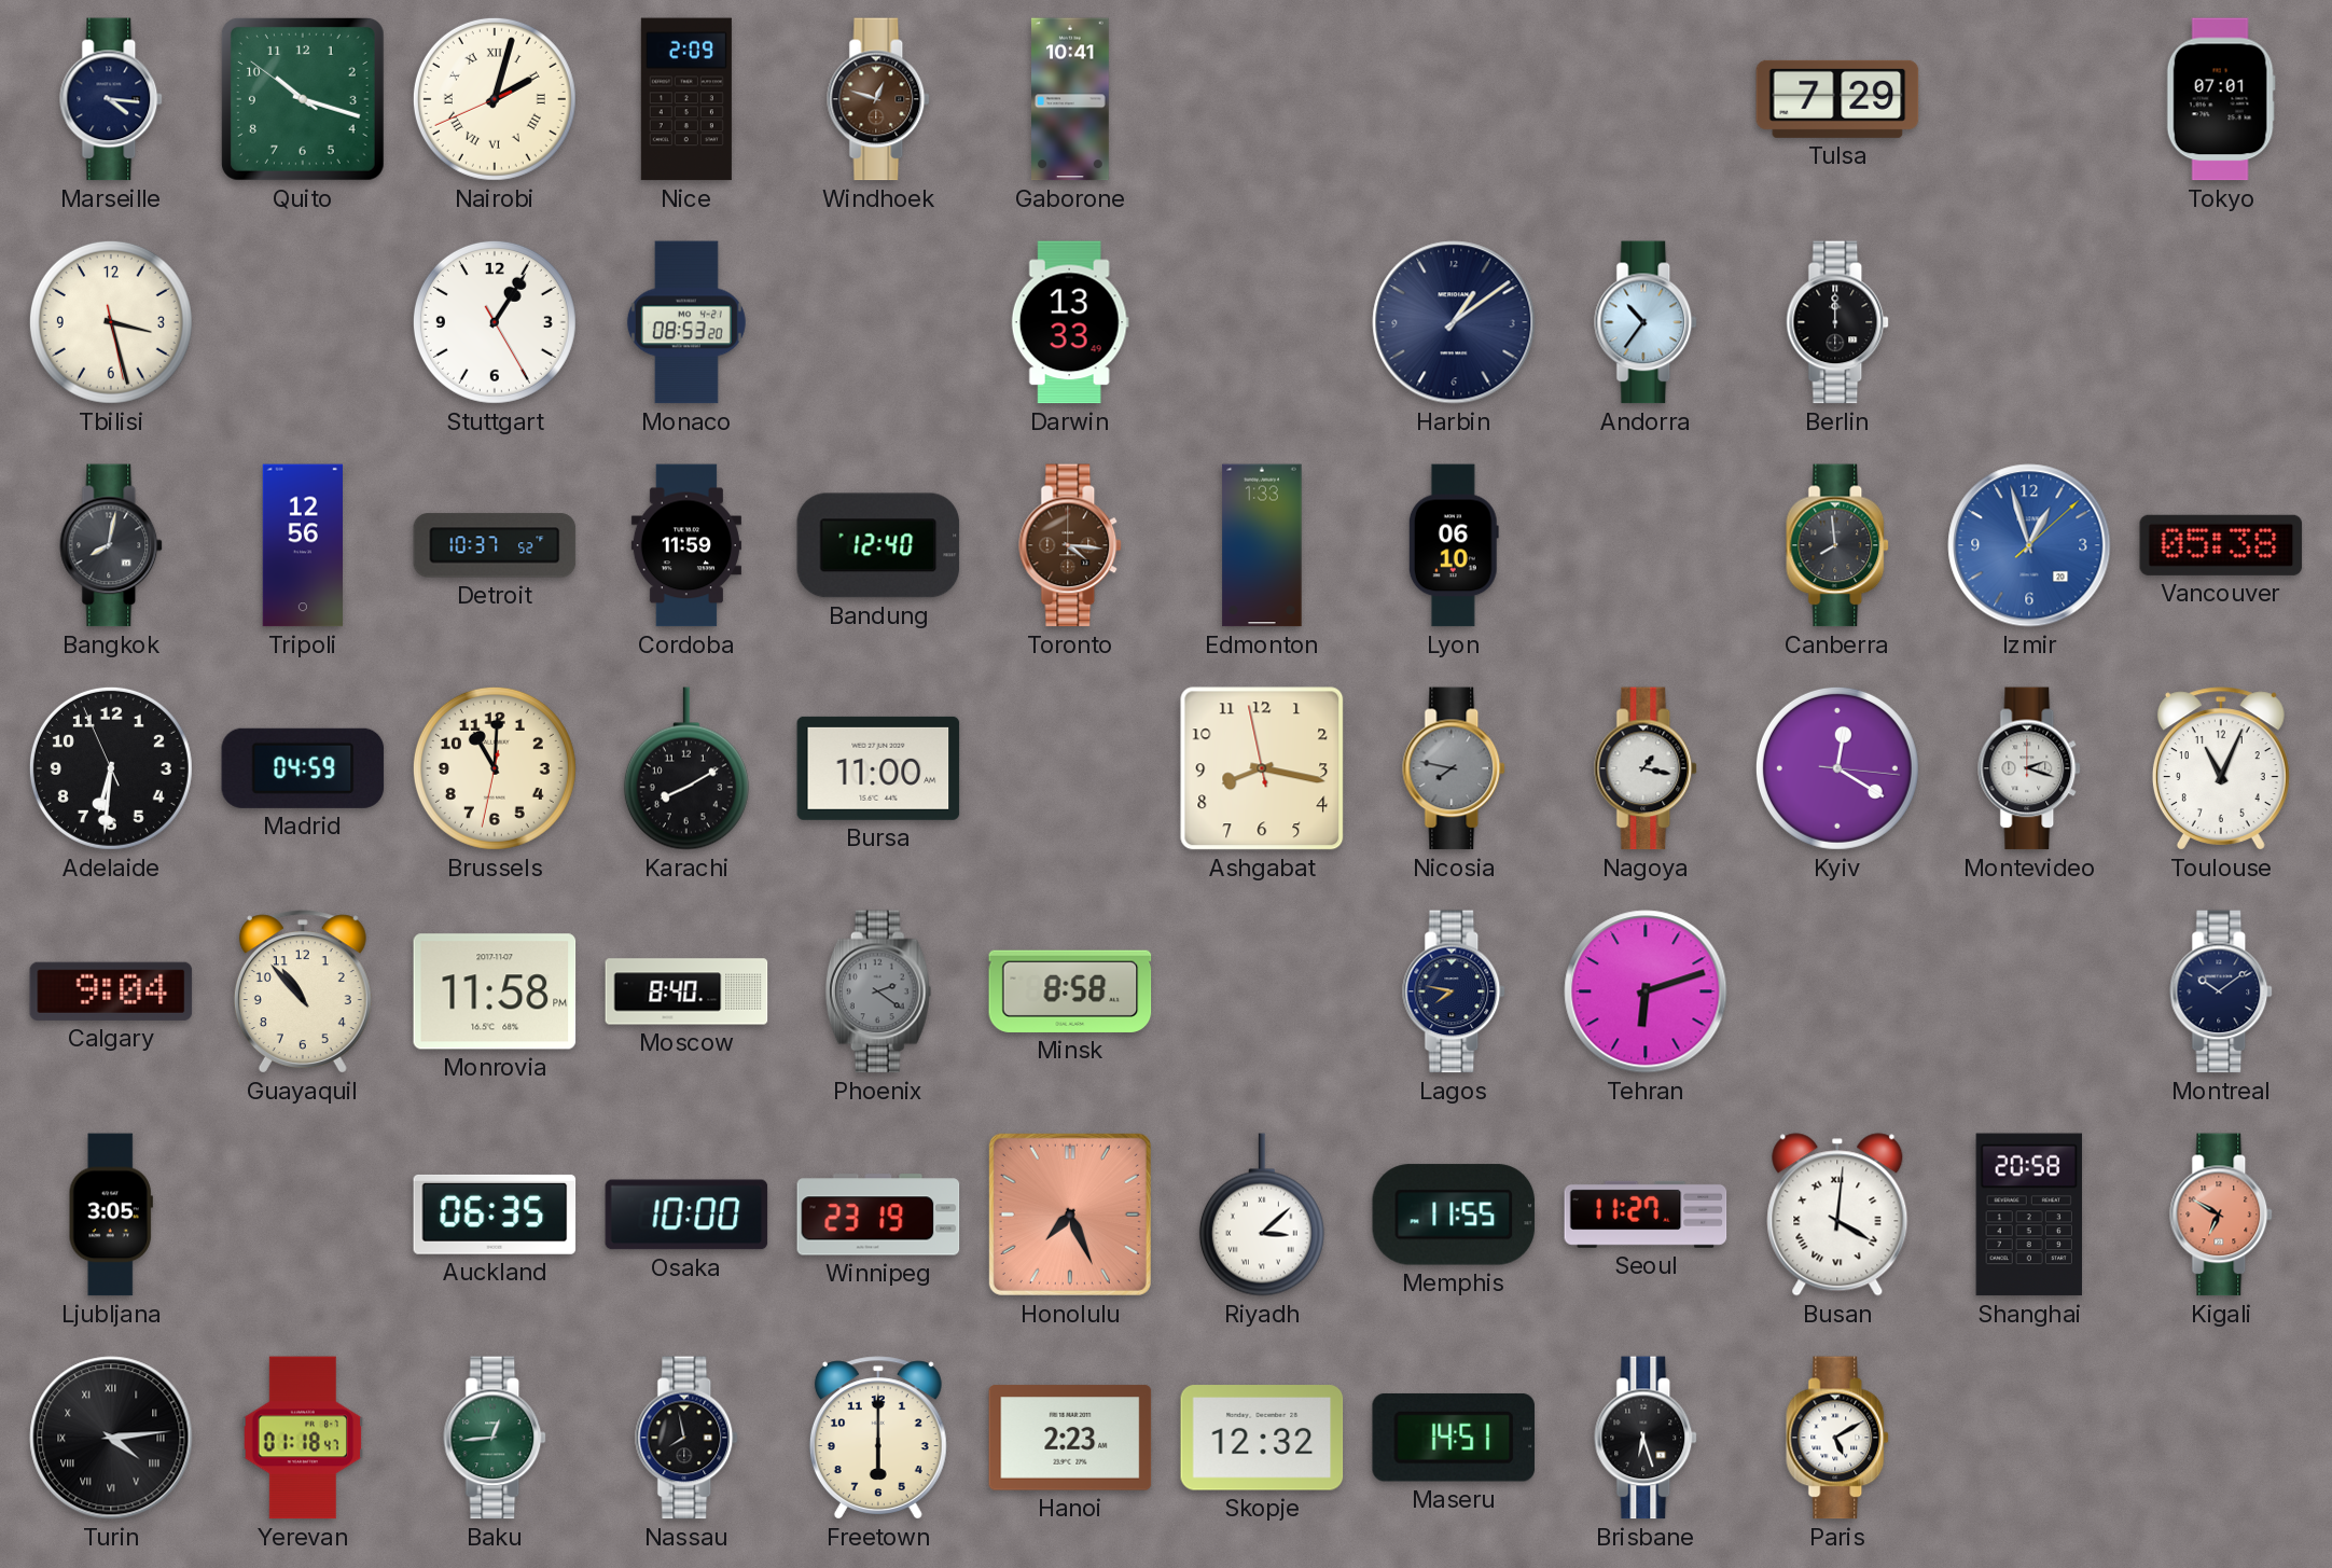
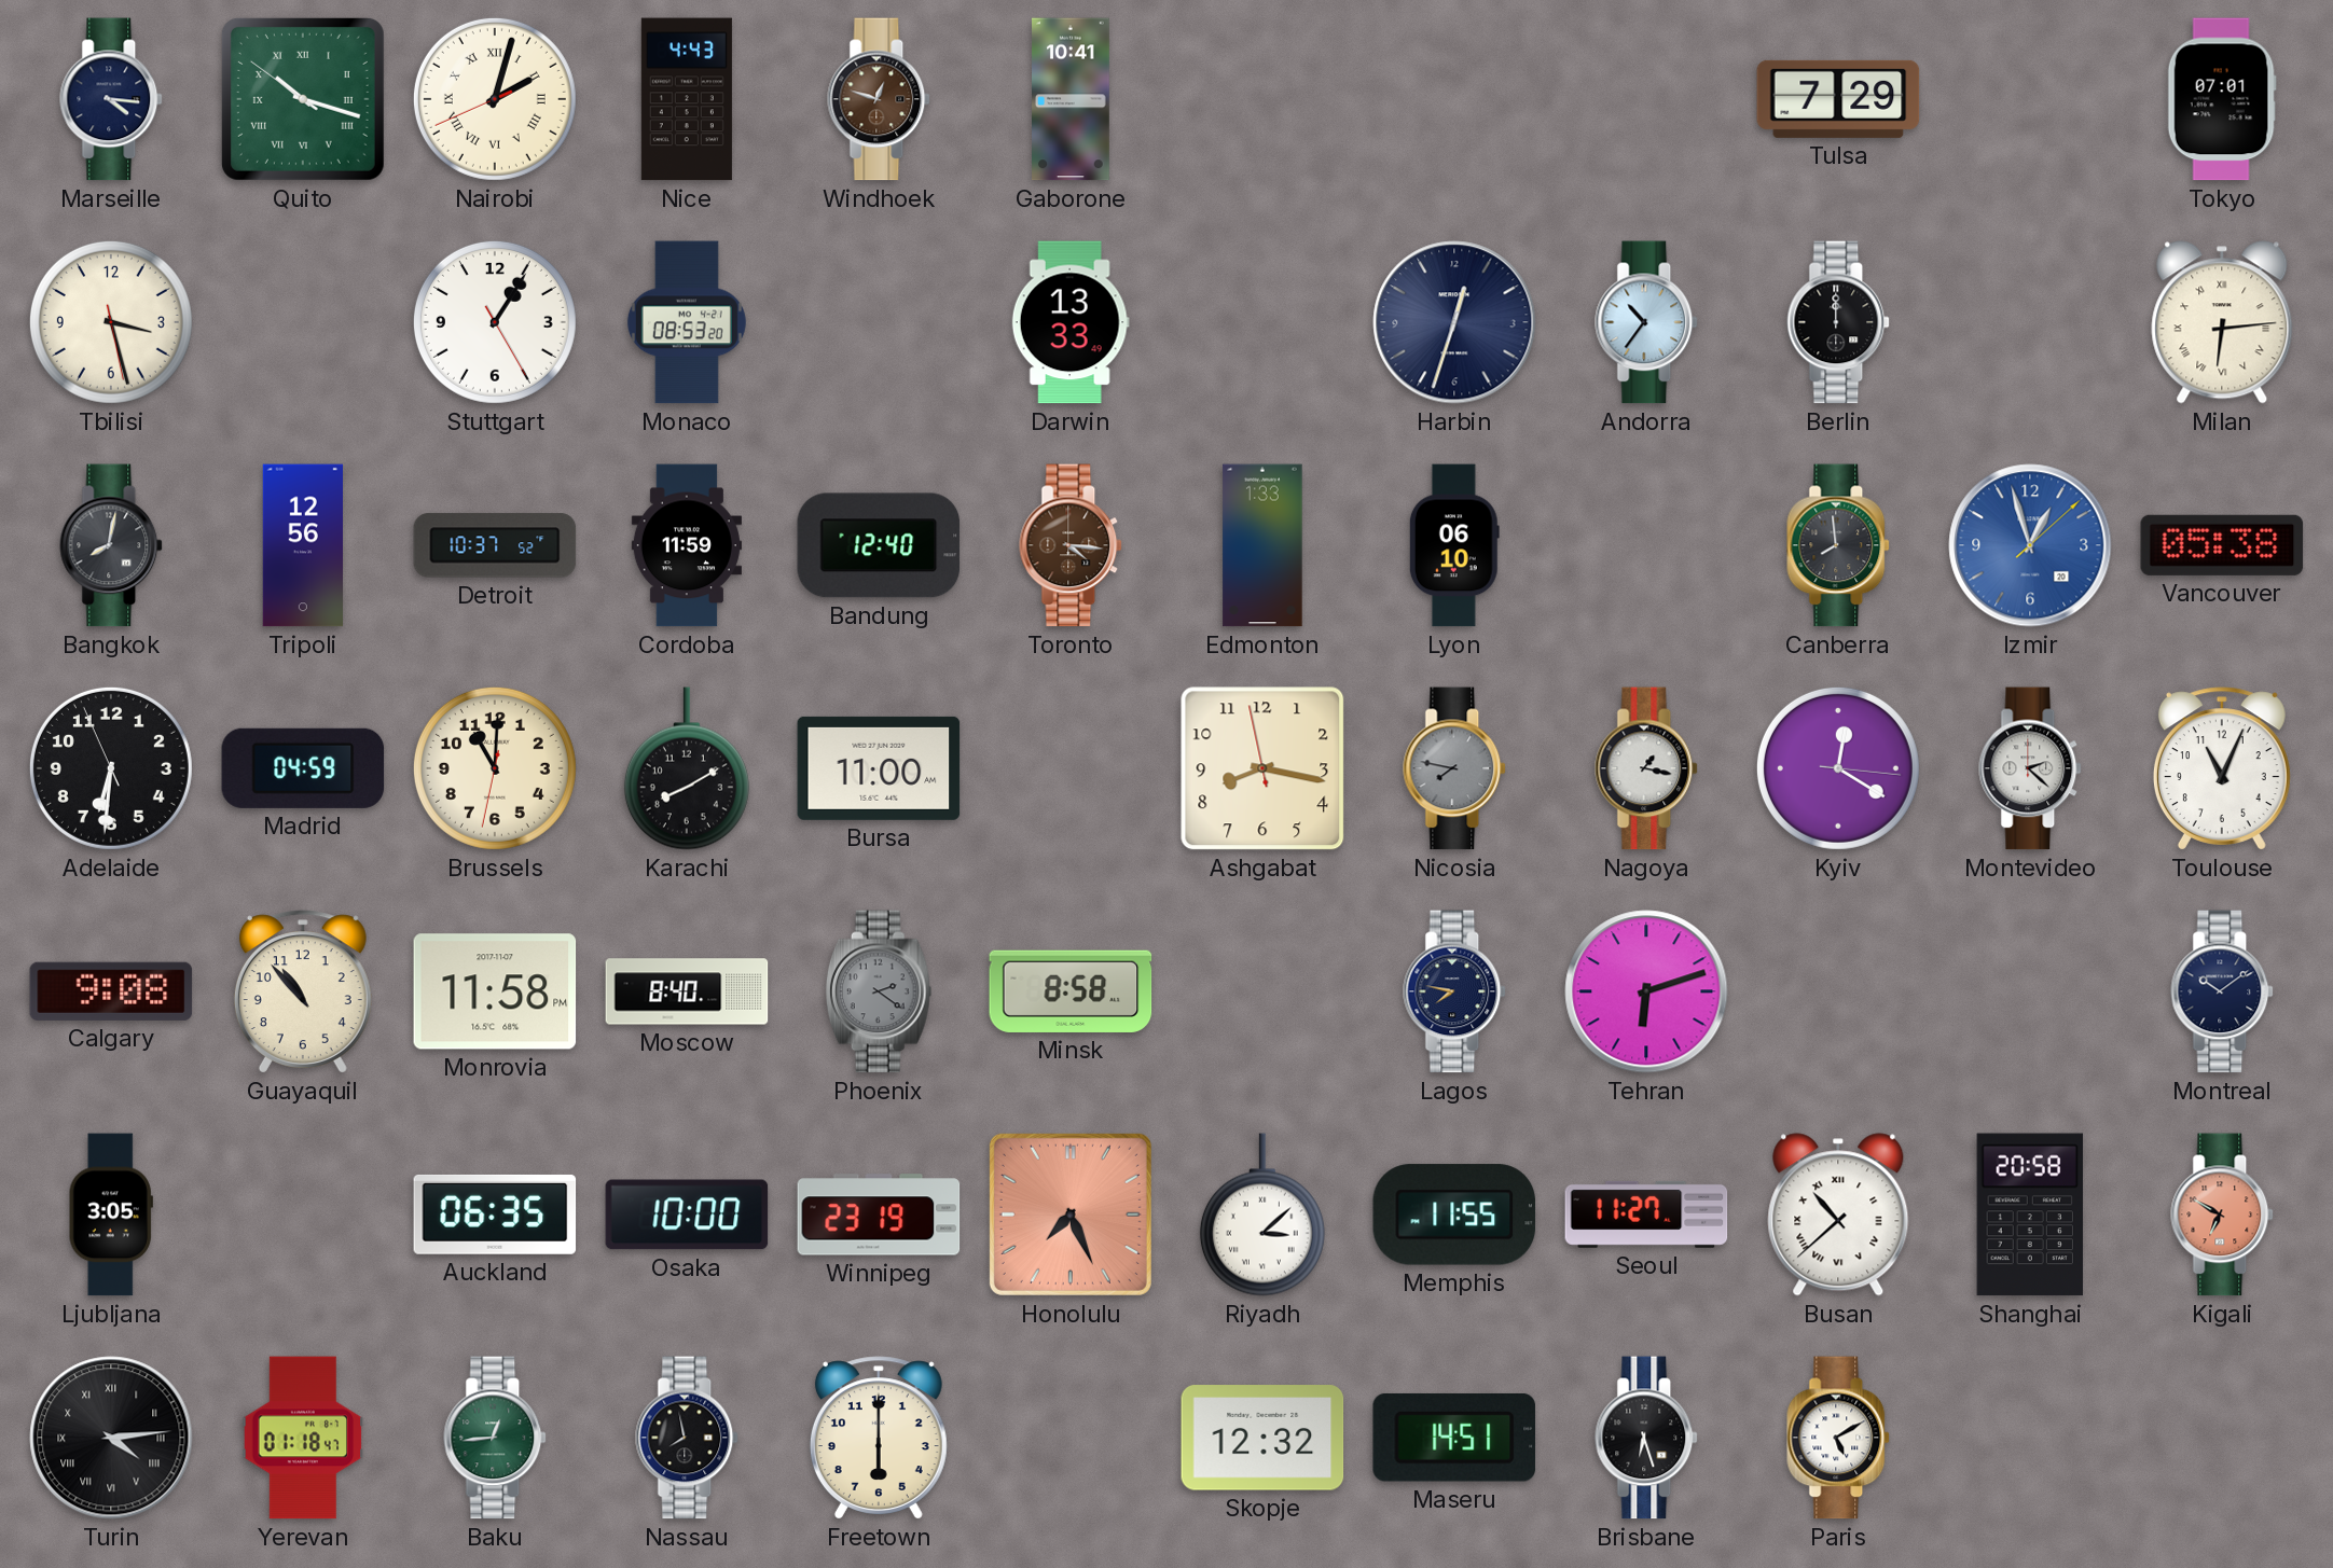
Quito numerals: Arabic -> Roman (303, 99)
Nice: 2:09 -> 4:43 (687, 99)
Harbin: 1:09 -> 12:33 (1454, 322)
Milan: none -> 6:14 (2222, 322)
Montevideo: 2:18 -> 2:22 (2031, 768)
Calgary: 9:04 -> 9:08 (111, 991)
Busan: 4:01 -> 10:38 (1838, 1215)
Hanoi: 2:23 -> none (1070, 1438)
